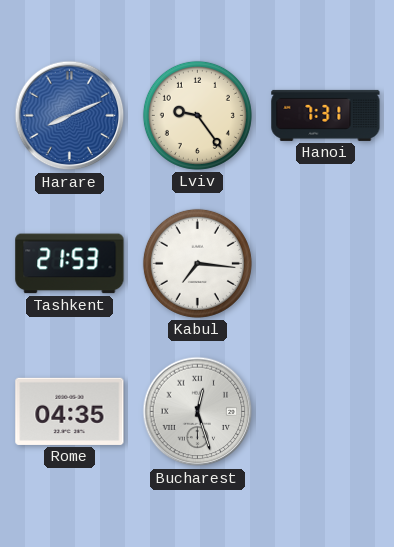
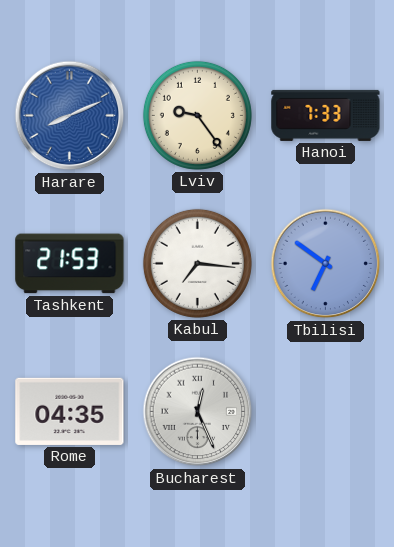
Hanoi: 7:31 -> 7:33 (326, 115)
Tbilisi: none -> 6:51 (326, 264)
Bucharest: 12:27 -> 12:26 (198, 412)
